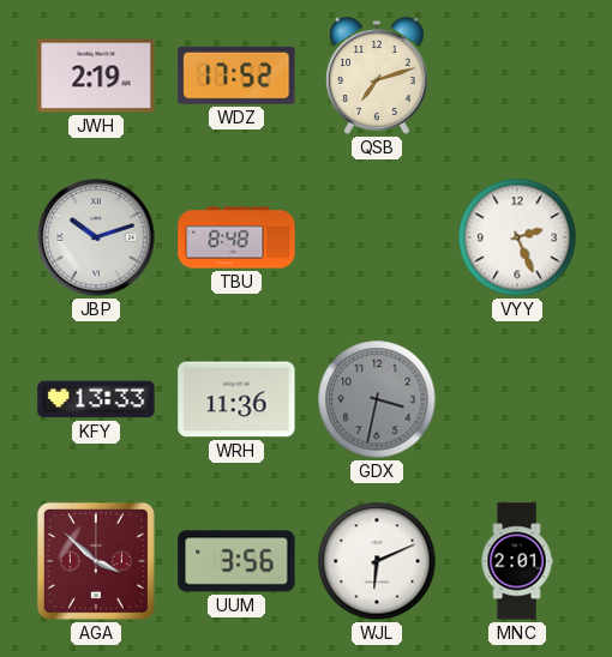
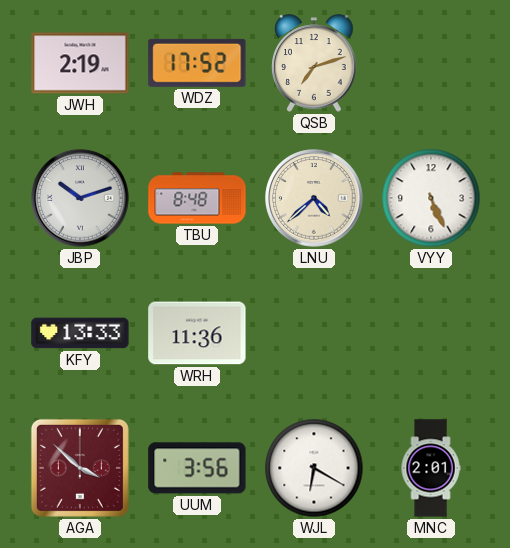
LNU: none -> 4:38 (314, 198)
VYY: 2:26 -> 5:26 (431, 198)
GDX: 3:32 -> none (377, 399)
WJL: 6:11 -> 6:20 (314, 468)
